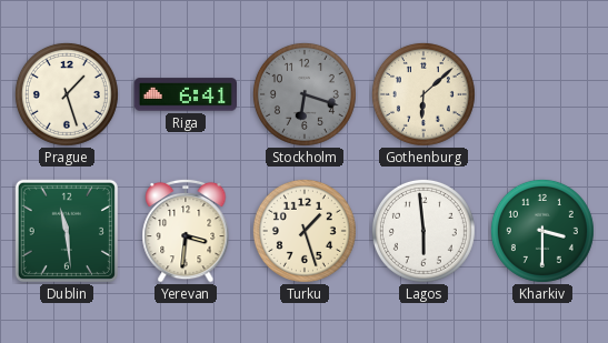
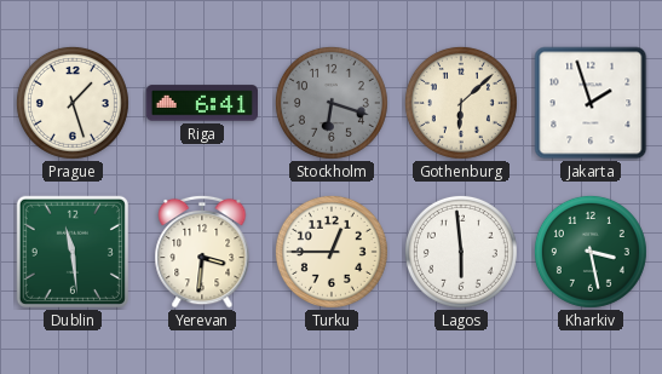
Jakarta: none -> 1:57 (591, 103)
Turku: 1:27 -> 12:45 (332, 252)
Kharkiv: 3:30 -> 3:28 (591, 252)
